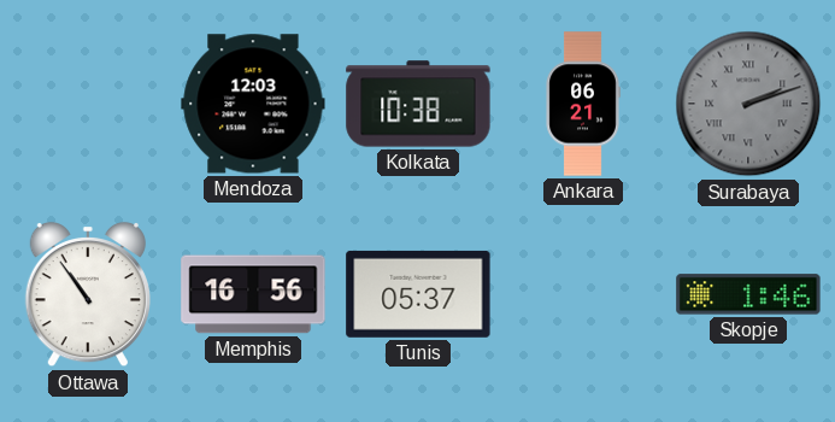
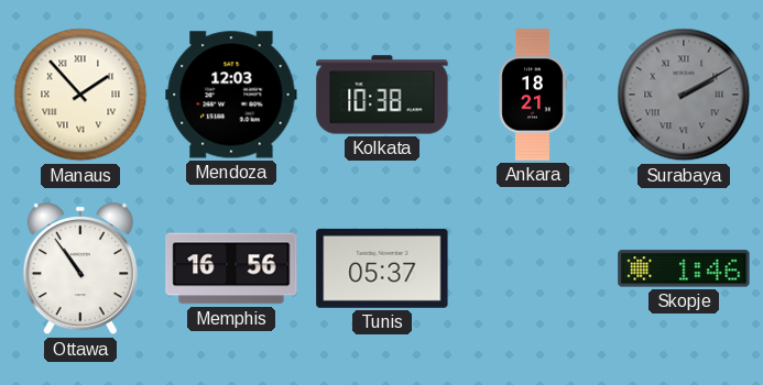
Manaus: none -> 1:53 (80, 95)
Ankara: 06:21 -> 18:21 (533, 95)
Surabaya: 2:12 -> 2:10 (684, 95)
